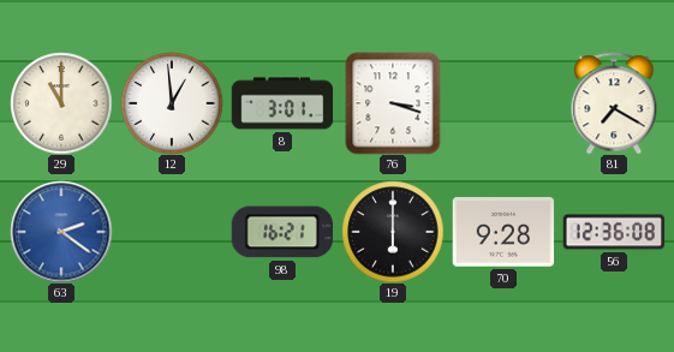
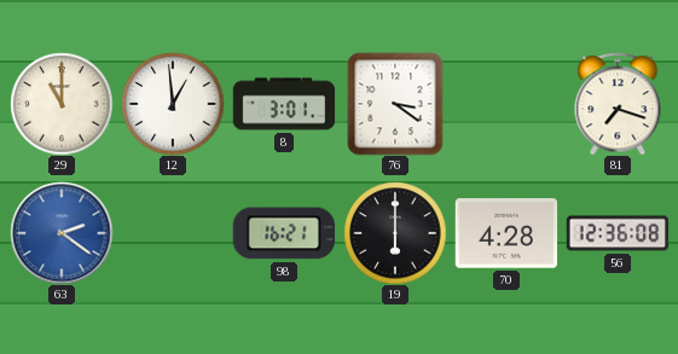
76: 3:18 -> 3:21 (395, 104)
81: 7:20 -> 7:18 (618, 104)
70: 9:28 -> 4:28 (506, 233)
